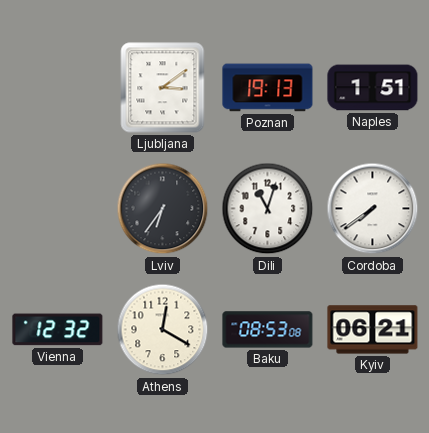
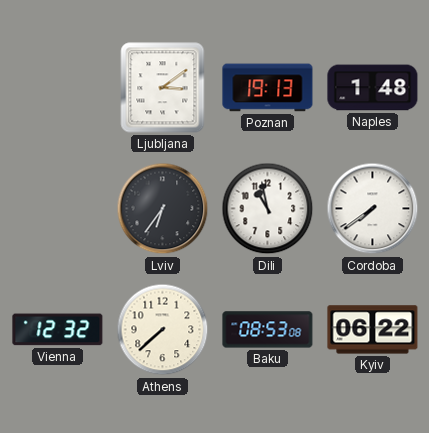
Naples: 1:51 -> 1:48 (373, 88)
Dili: 11:03 -> 10:58 (268, 209)
Athens: 12:20 -> 7:38 (163, 330)
Kyiv: 06:21 -> 06:22 (373, 330)
